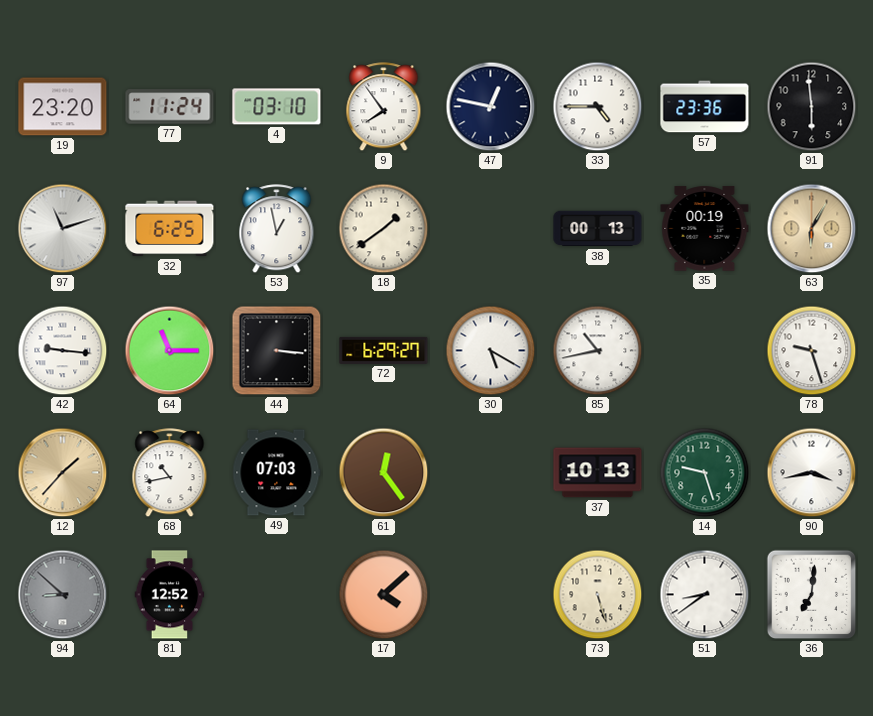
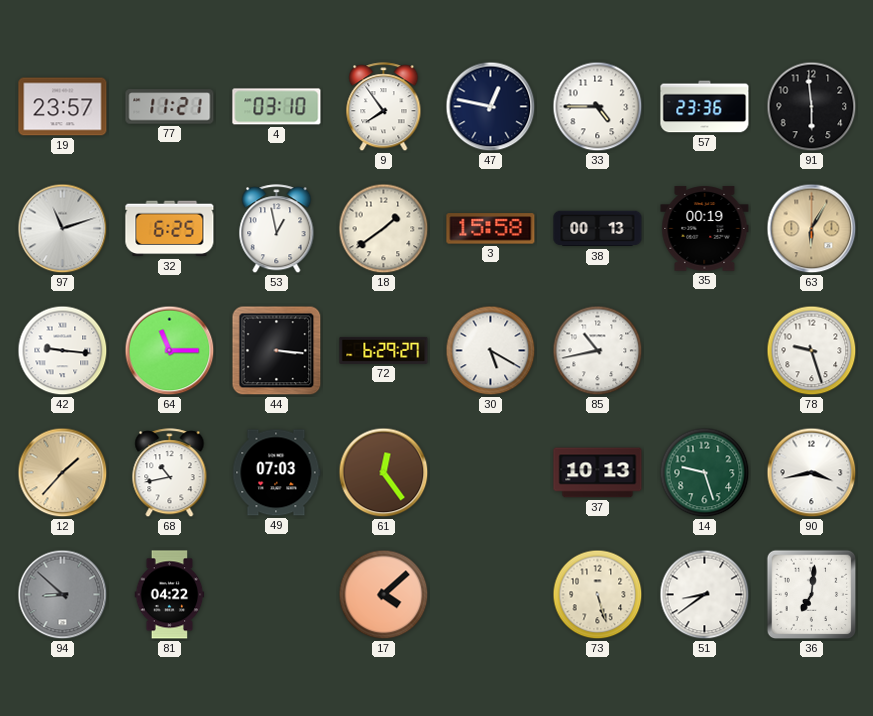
19: 23:20 -> 23:57 (63, 107)
77: 11:24 -> 11:21 (170, 107)
3: none -> 15:58 (491, 229)
81: 12:52 -> 04:22 (170, 595)
